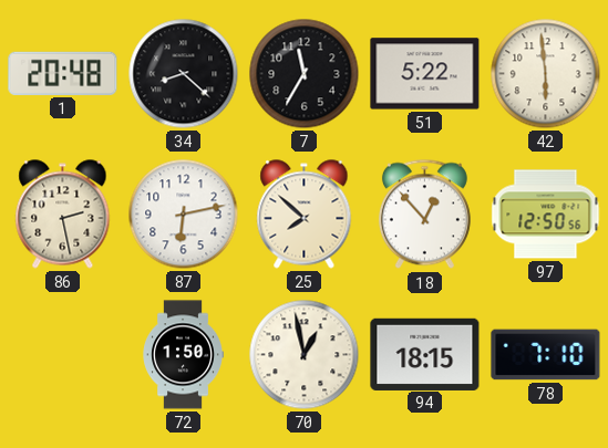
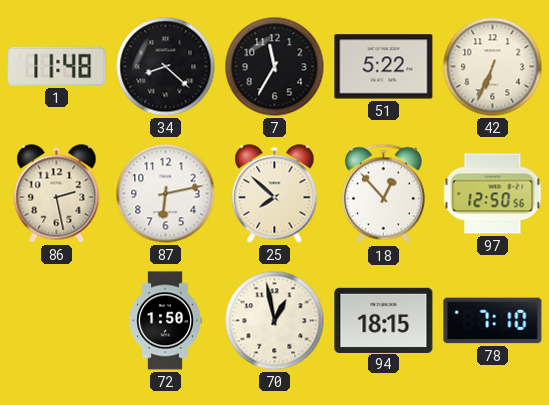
1: 20:48 -> 11:48 (57, 66)
42: 5:59 -> 6:34 (493, 67)
